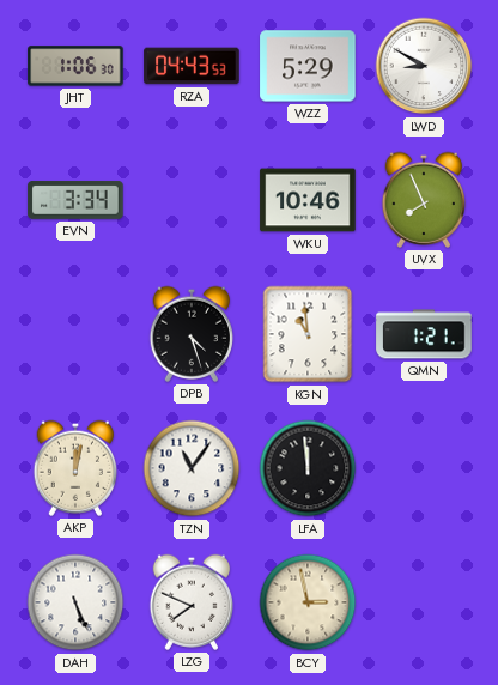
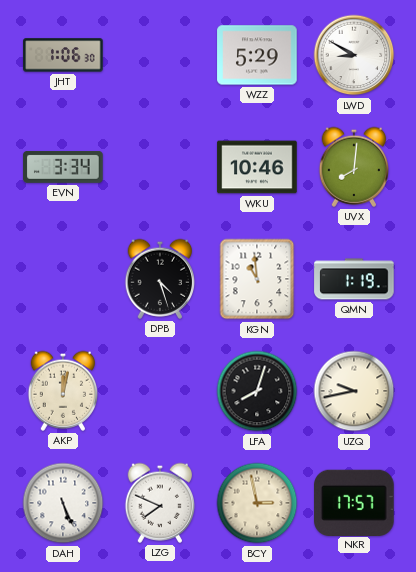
RZA: 04:43 -> none (192, 66)
UVX: 7:56 -> 8:01 (353, 167)
QMN: 1:21 -> 1:19 (354, 279)
TZN: 11:06 -> none (192, 468)
LFA: 11:59 -> 8:03 (257, 391)
UZQ: none -> 9:43 (354, 391)
NKR: none -> 17:57 (354, 502)
